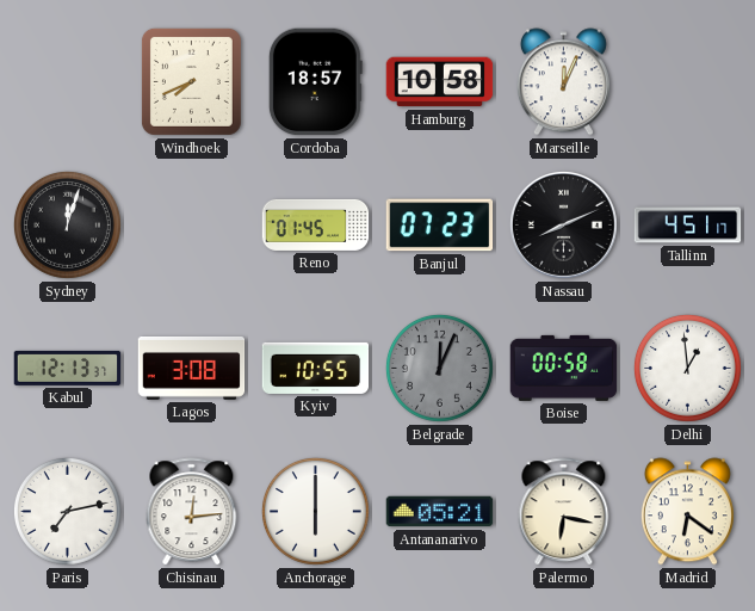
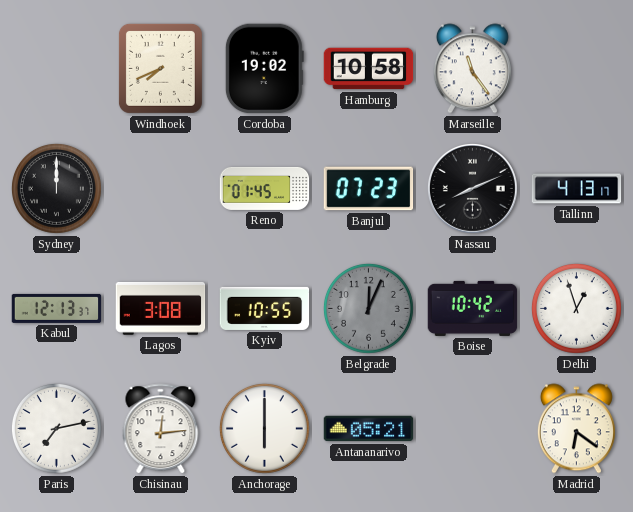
Cordoba: 18:57 -> 19:02 (264, 69)
Marseille: 12:04 -> 11:24 (472, 69)
Sydney: 12:03 -> 12:00 (56, 188)
Tallinn: 4:51 -> 4:13 (577, 189)
Boise: 00:58 -> 10:42 (473, 308)
Delhi: 12:59 -> 12:57 (576, 308)
Palermo: 6:17 -> none (564, 512)
